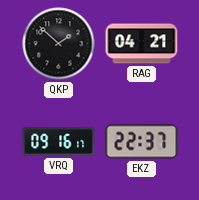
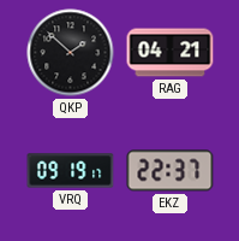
VRQ: 09:16 -> 09:19 (71, 171)
